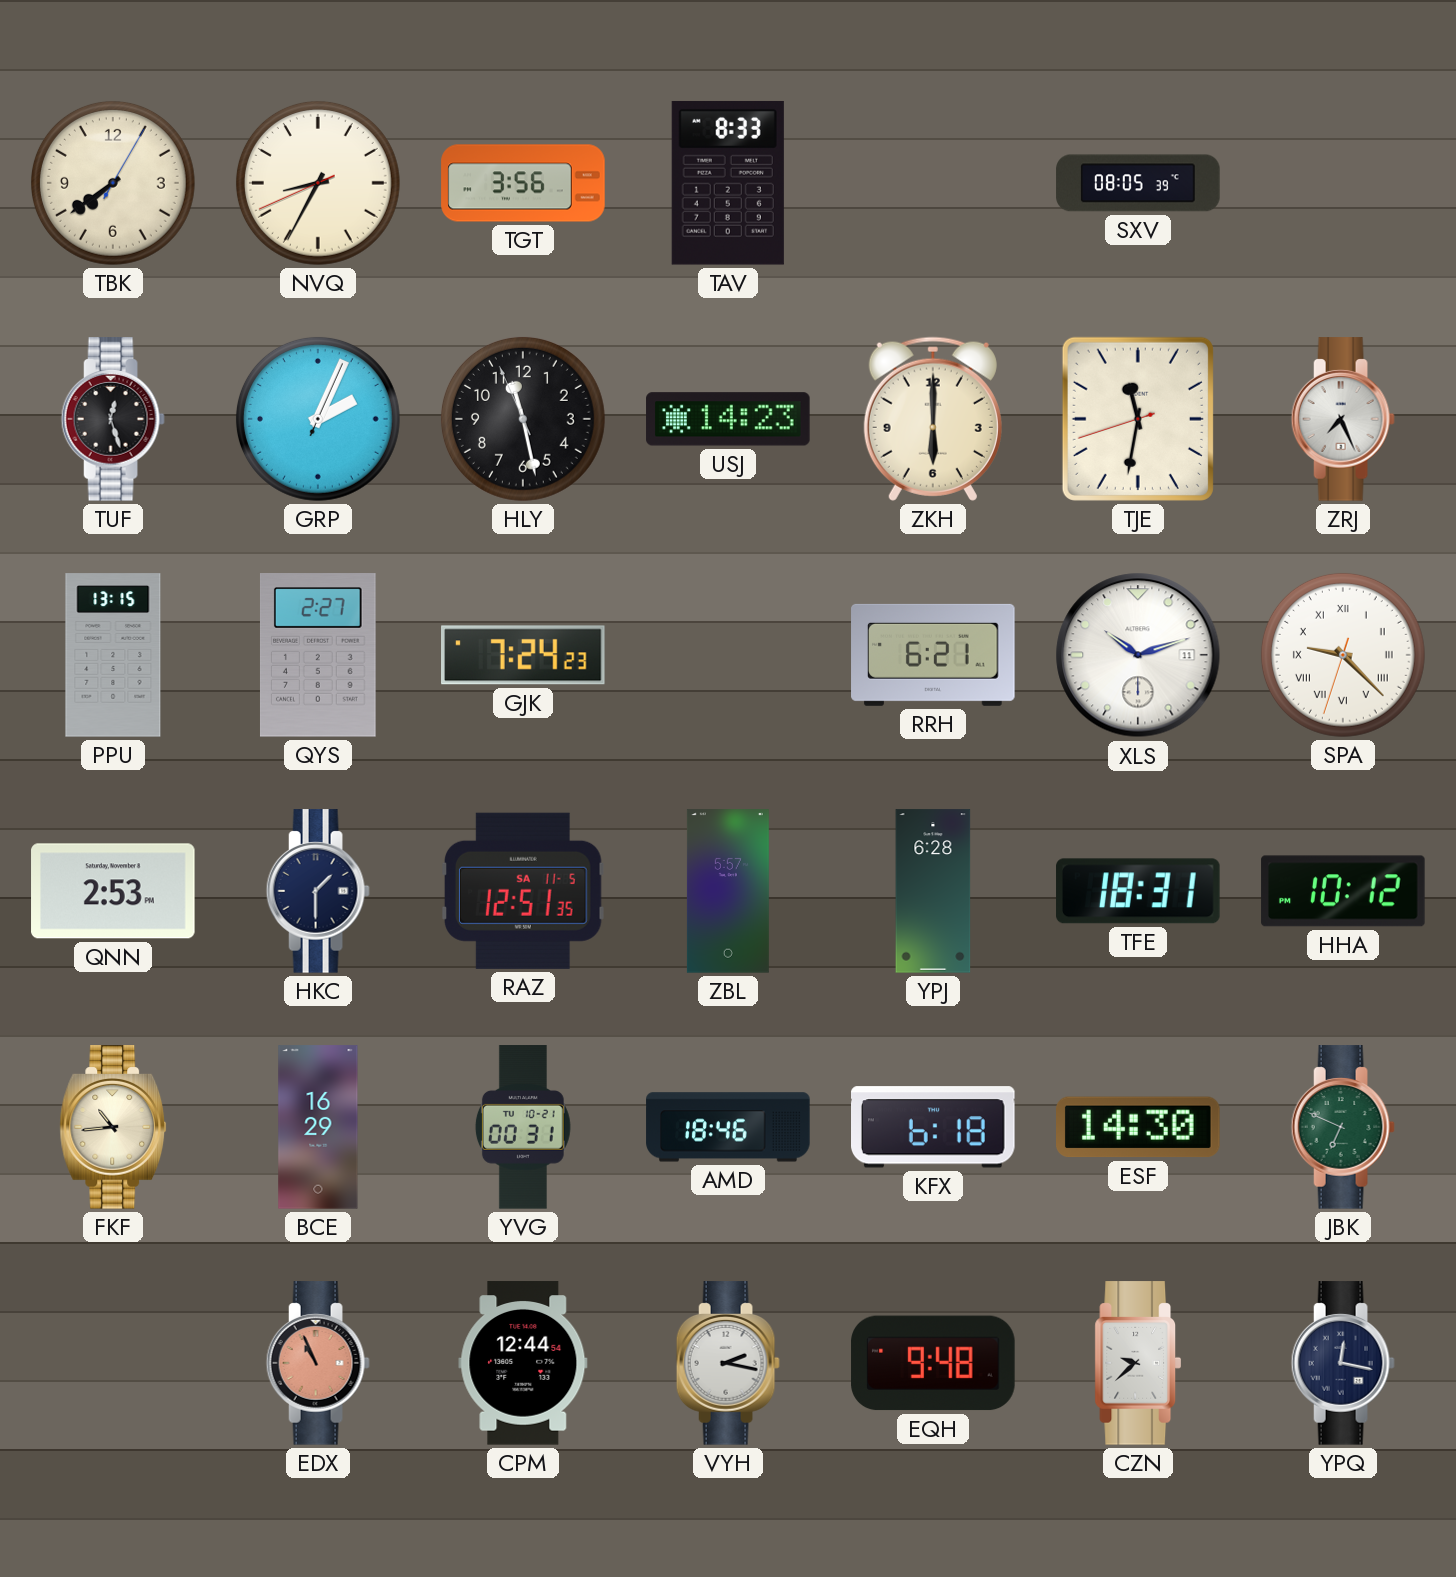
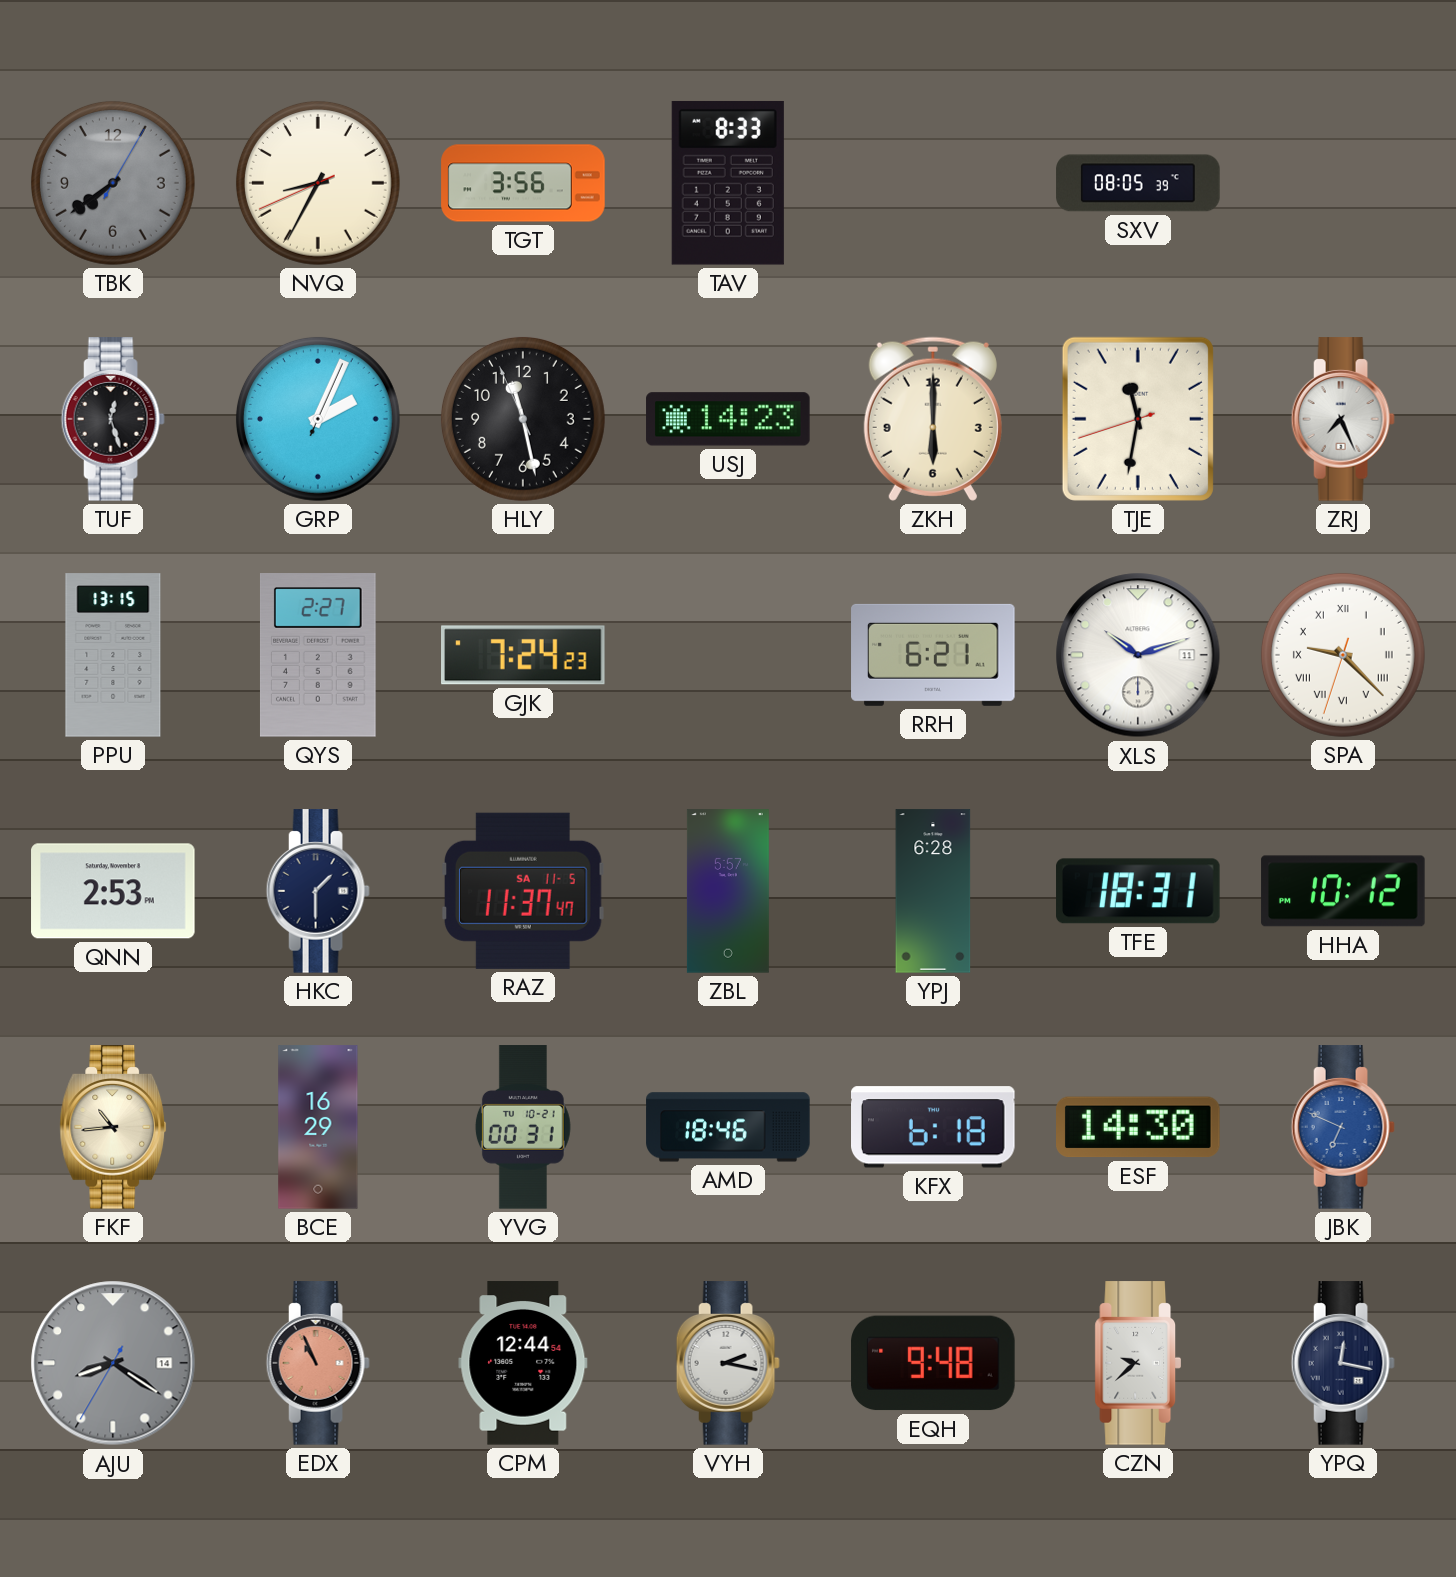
TBK dial: cream -> grey (113, 183)
RAZ: 12:51 -> 11:37 (523, 891)
JBK dial: green -> blue (1343, 1127)
AJU: none -> 8:20 (113, 1363)
